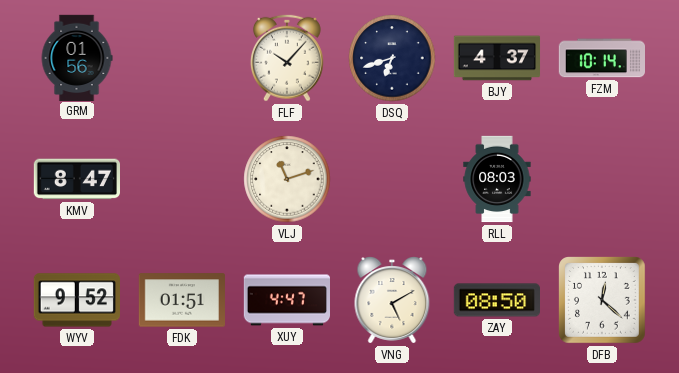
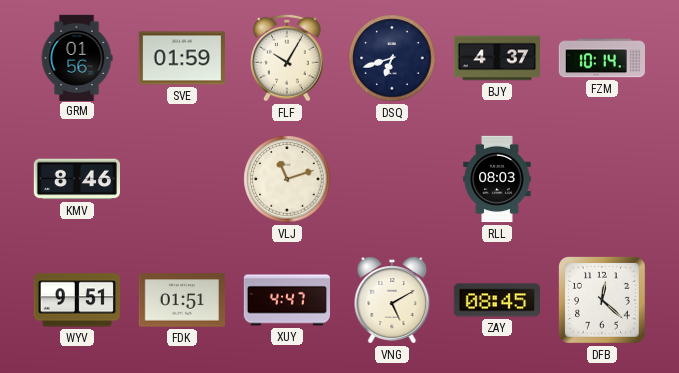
SVE: none -> 01:59 (181, 58)
FLF: 10:07 -> 10:05 (287, 58)
KMV: 8:47 -> 8:46 (76, 179)
WYV: 9:52 -> 9:51 (77, 300)
ZAY: 08:50 -> 08:45 (496, 300)
